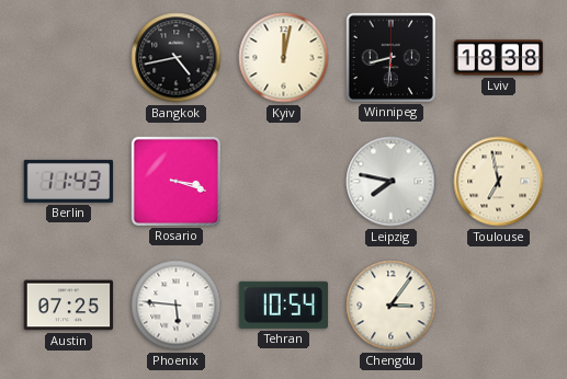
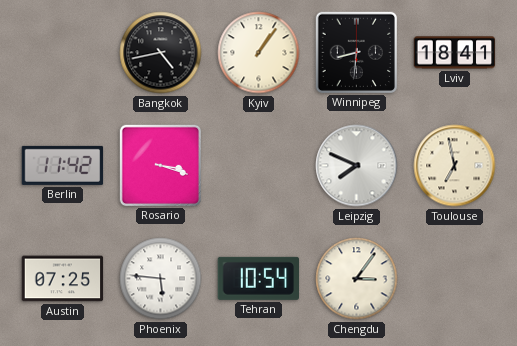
Kyiv: 12:02 -> 1:06 (259, 53)
Lviv: 18:38 -> 18:41 (455, 53)
Berlin: 11:43 -> 11:42 (63, 165)
Leipzig: 7:47 -> 7:49 (357, 166)
